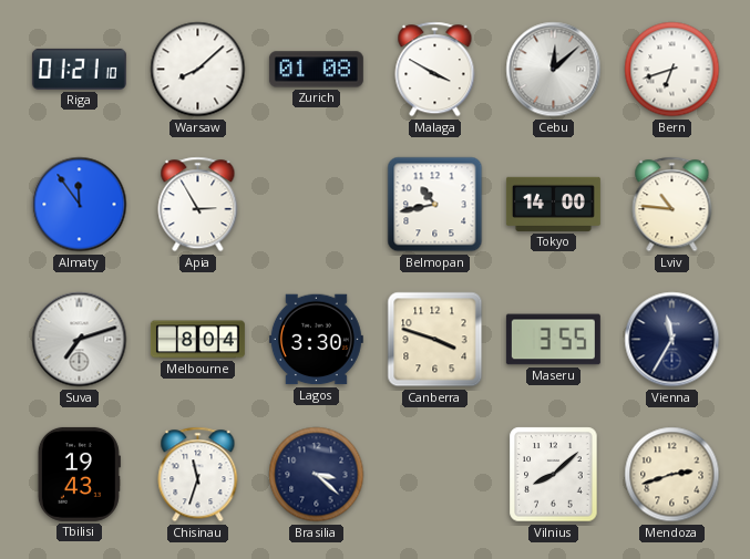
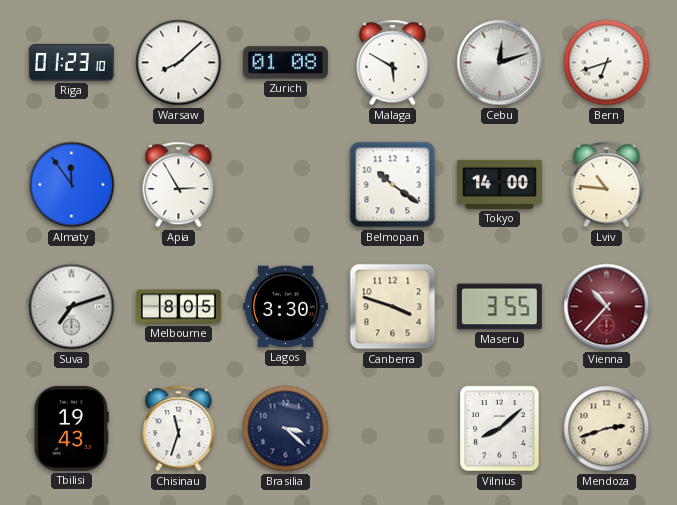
Riga: 01:21 -> 01:23 (71, 62)
Malaga: 3:50 -> 5:50 (393, 63)
Cebu: 12:08 -> 12:12 (500, 63)
Belmopan: 10:43 -> 10:21 (393, 185)
Melbourne: 8:04 -> 8:05 (178, 307)
Vienna: 11:35 -> 10:37 (607, 307)
Vienna dial: navy -> burgundy (607, 307)
